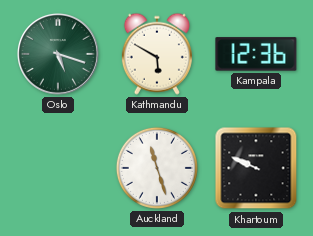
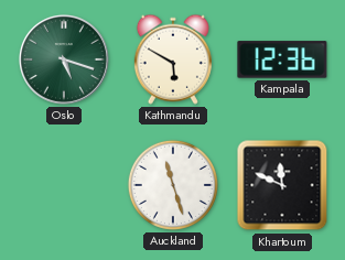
Khartoum: 9:49 -> 11:49 (282, 185)
